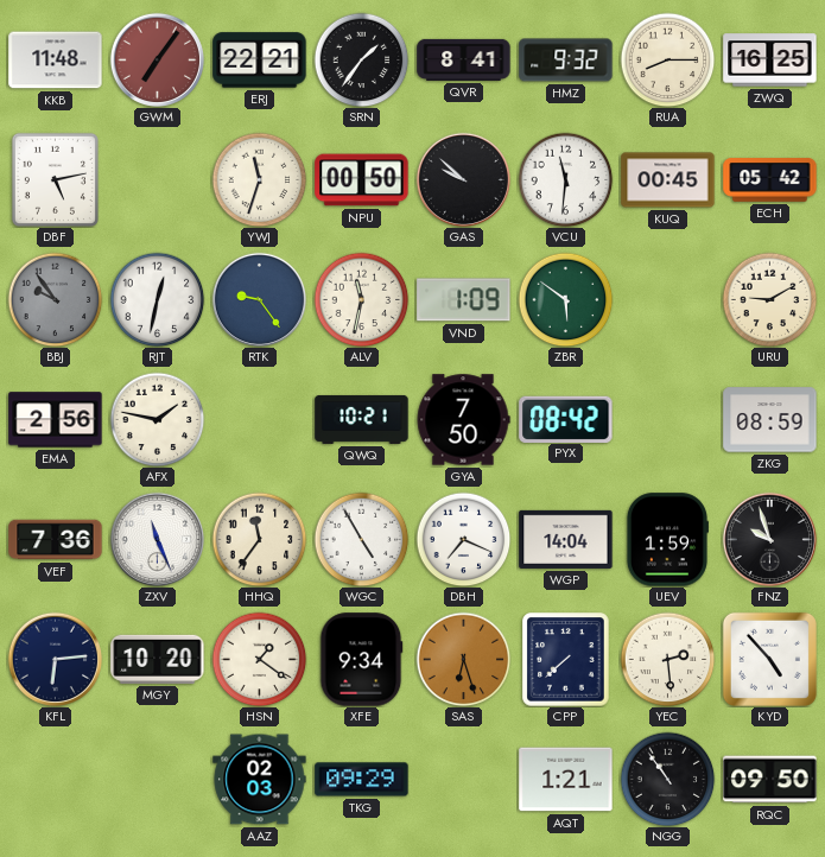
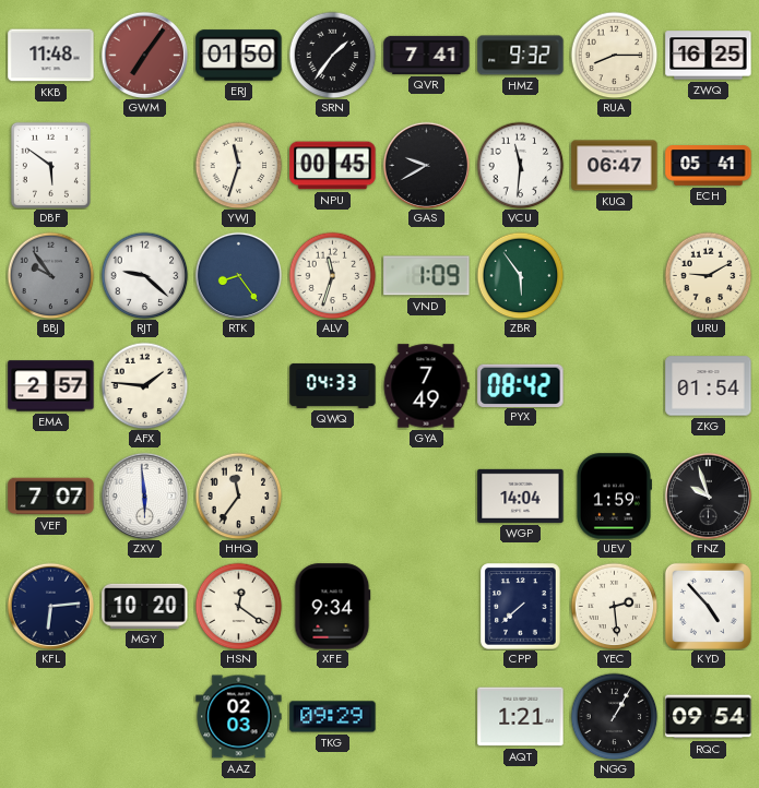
ERJ: 22:21 -> 01:50 (239, 56)
QVR: 8:41 -> 7:41 (427, 55)
DBF: 5:13 -> 5:51 (50, 165)
NPU: 00:50 -> 00:45 (333, 166)
GAS: 9:52 -> 9:40 (426, 165)
KUQ: 00:45 -> 06:47 (615, 166)
ECH: 05:42 -> 05:41 (709, 166)
RJT: 12:32 -> 9:22 (144, 275)
RTK: 9:24 -> 8:24 (238, 275)
ALV: 11:32 -> 11:33 (332, 275)
ZBR: 5:51 -> 5:54 (520, 275)
EMA: 2:56 -> 2:57 (51, 386)
AFX: 1:47 -> 1:46 (144, 385)
QWQ: 10:21 -> 04:33 (333, 385)
GYA: 7:50 -> 7:49 (426, 386)
ZKG: 08:59 -> 01:54 (709, 386)
VEF: 7:36 -> 7:07 (51, 497)
ZXV: 11:26 -> 5:59 (144, 496)
WGC: 4:55 -> none (361, 539)
DBH: 7:19 -> none (463, 539)
HSN: 1:21 -> 12:21 (238, 606)
SAS: 6:27 -> none (463, 659)
NGG: 10:54 -> 1:05 (614, 716)
RQC: 09:50 -> 09:54 (709, 717)
